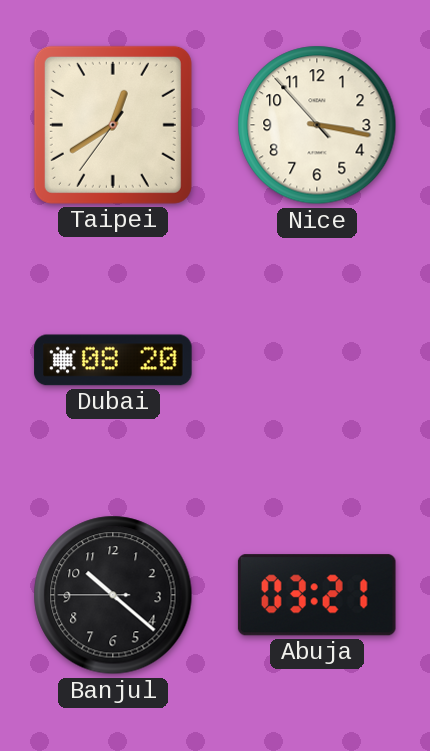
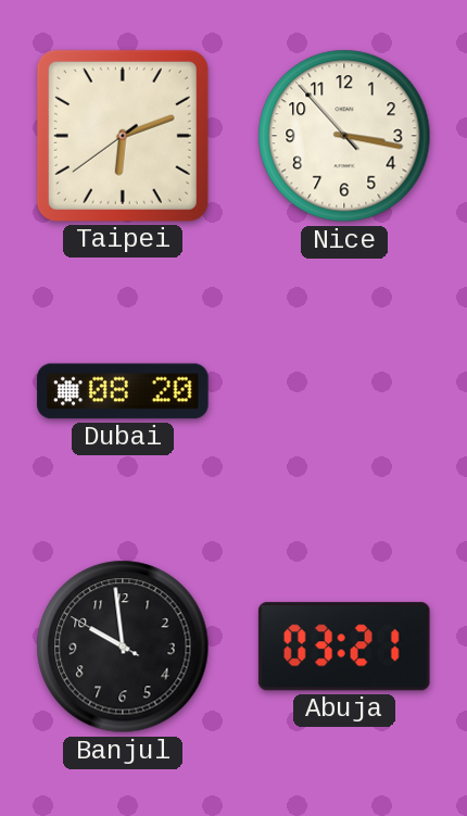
Taipei: 12:39 -> 6:11 (123, 136)
Banjul: 10:21 -> 9:58 (123, 646)
